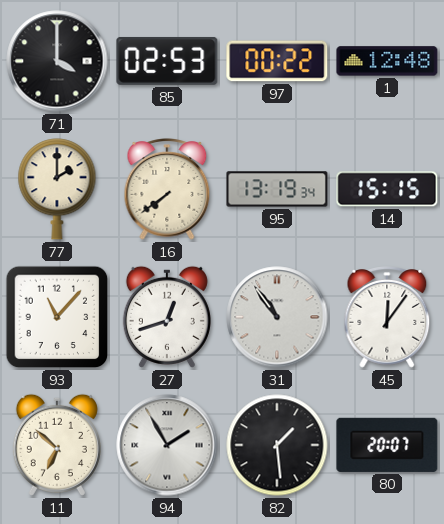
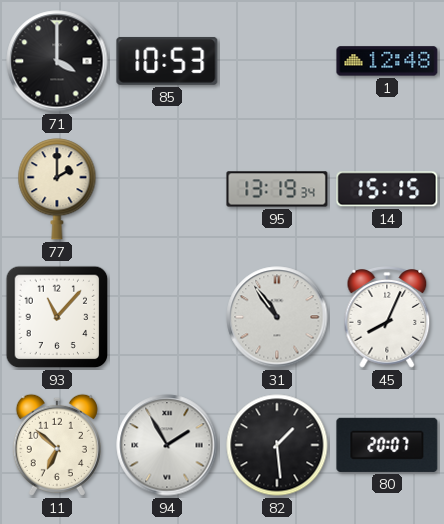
85: 02:53 -> 10:53 (167, 61)
97: 00:22 -> none (277, 61)
16: 7:39 -> none (167, 189)
27: 12:42 -> none (167, 317)
45: 12:06 -> 8:04 (387, 317)
